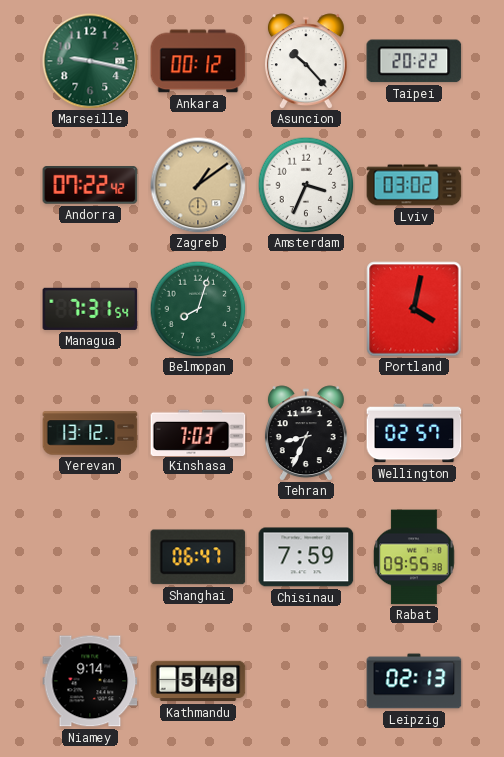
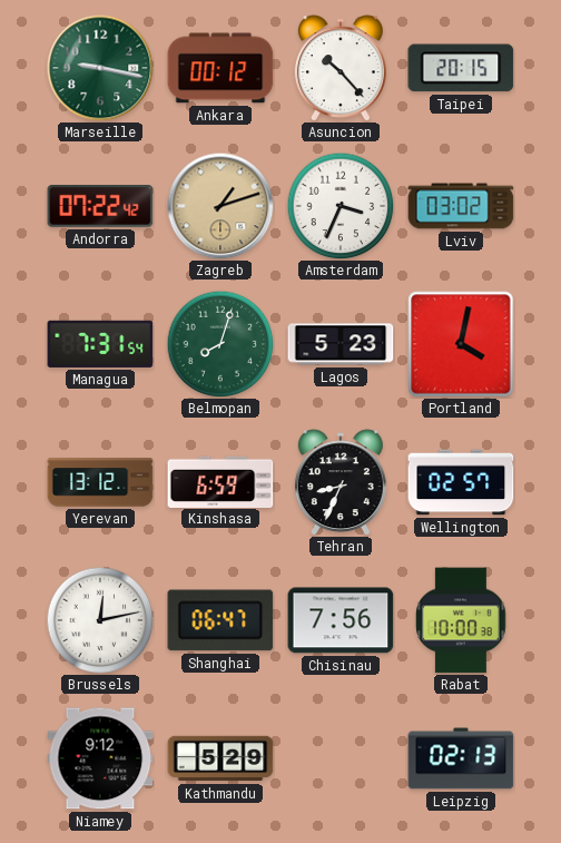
Taipei: 20:22 -> 20:15 (461, 68)
Zagreb: 1:09 -> 1:12 (220, 206)
Lagos: none -> 5:23 (341, 344)
Kinshasa: 7:03 -> 6:59 (220, 481)
Brussels: none -> 12:13 (100, 620)
Chisinau: 7:59 -> 7:56 (341, 620)
Rabat: 09:55 -> 10:00 (461, 620)
Niamey: 9:14 -> 9:12 (100, 758)
Kathmandu: 5:48 -> 5:29 (220, 758)
